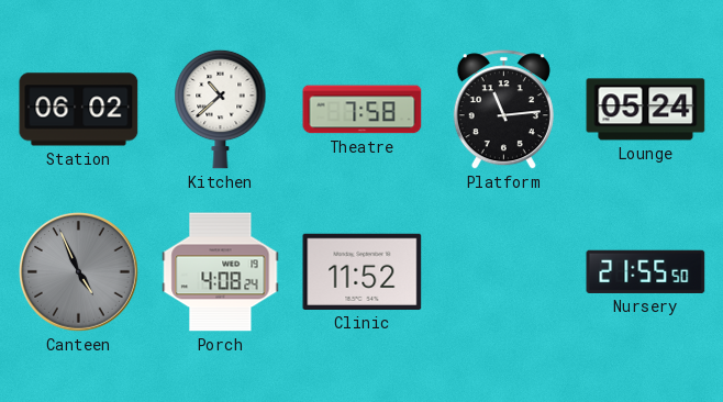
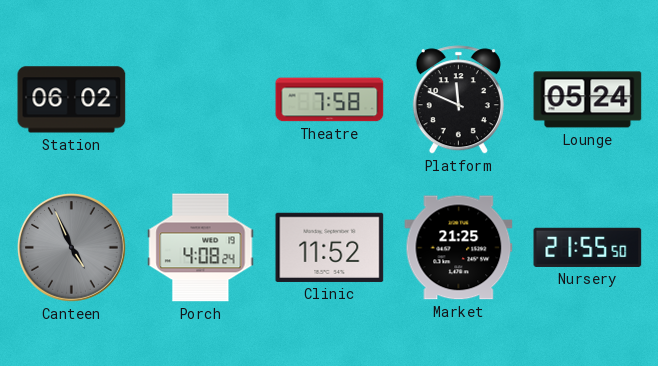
Kitchen: 10:38 -> none (221, 109)
Platform: 11:14 -> 11:49 (458, 100)
Market: none -> 21:25 (459, 248)
